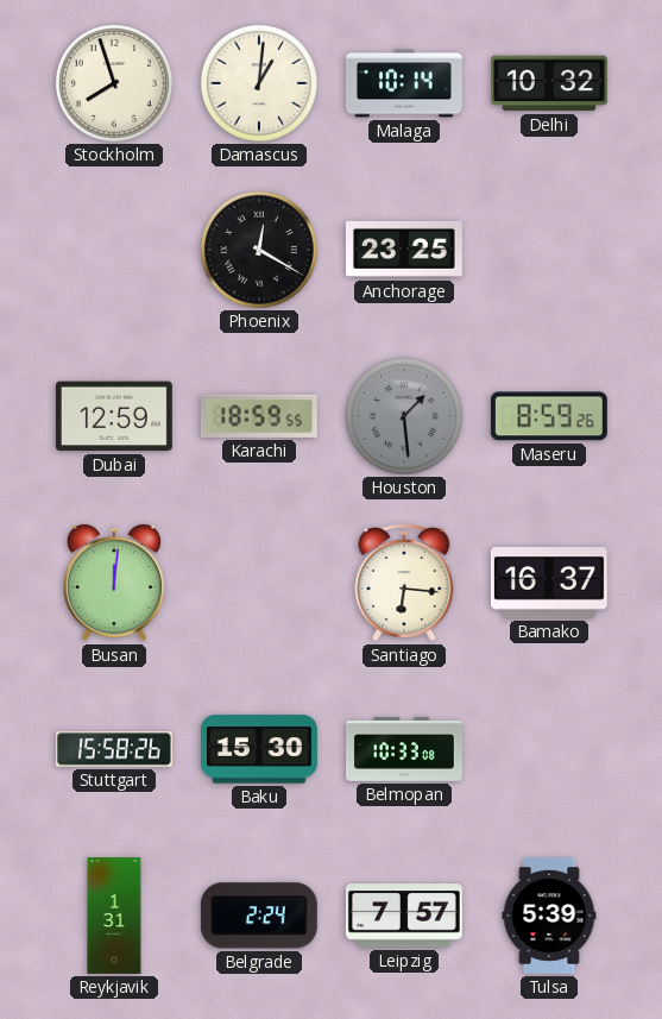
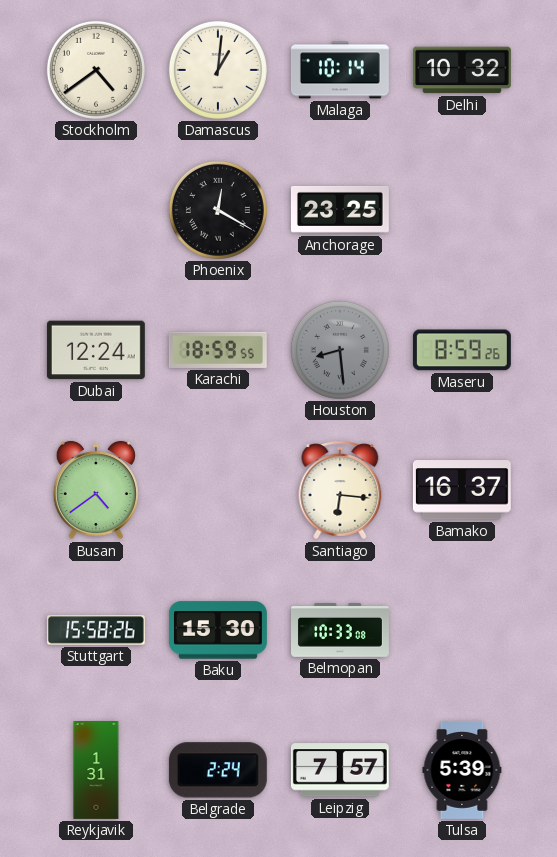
Stockholm: 7:57 -> 4:39 (96, 70)
Dubai: 12:59 -> 12:24 (96, 350)
Houston: 1:29 -> 8:29 (340, 350)
Busan: 12:01 -> 4:39 (96, 490)
